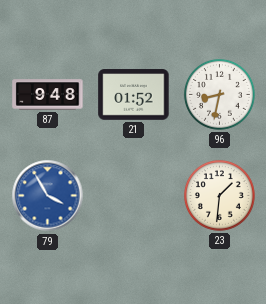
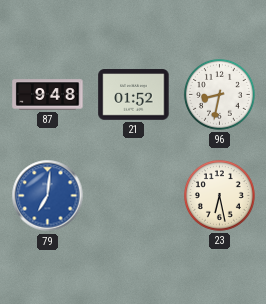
79: 3:55 -> 7:01 (48, 196)
23: 1:31 -> 6:28 (219, 195)
